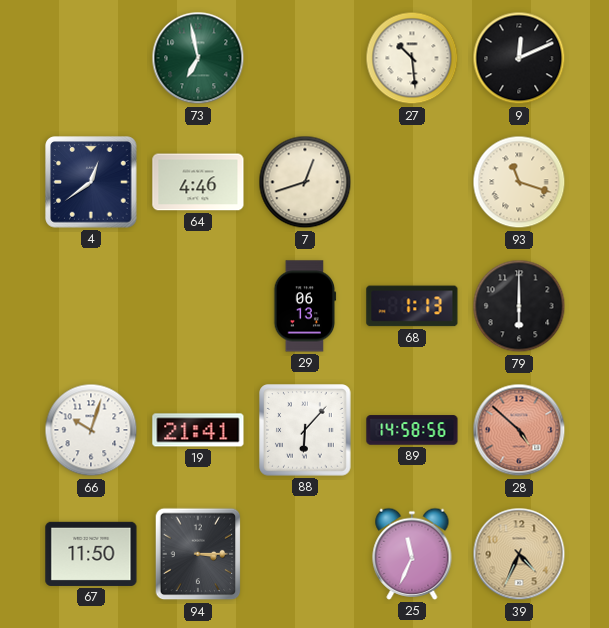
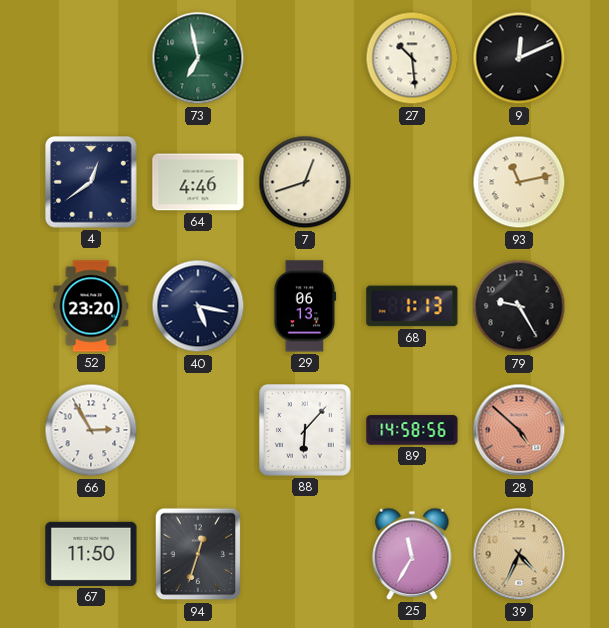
93: 11:18 -> 11:13 (519, 182)
52: none -> 23:20 (91, 306)
40: none -> 5:17 (198, 306)
79: 6:00 -> 9:25 (519, 306)
66: 10:03 -> 2:55 (91, 430)
19: 21:41 -> none (198, 430)
94: 3:15 -> 12:33 (198, 554)
25: 11:34 -> 11:35 (412, 554)
